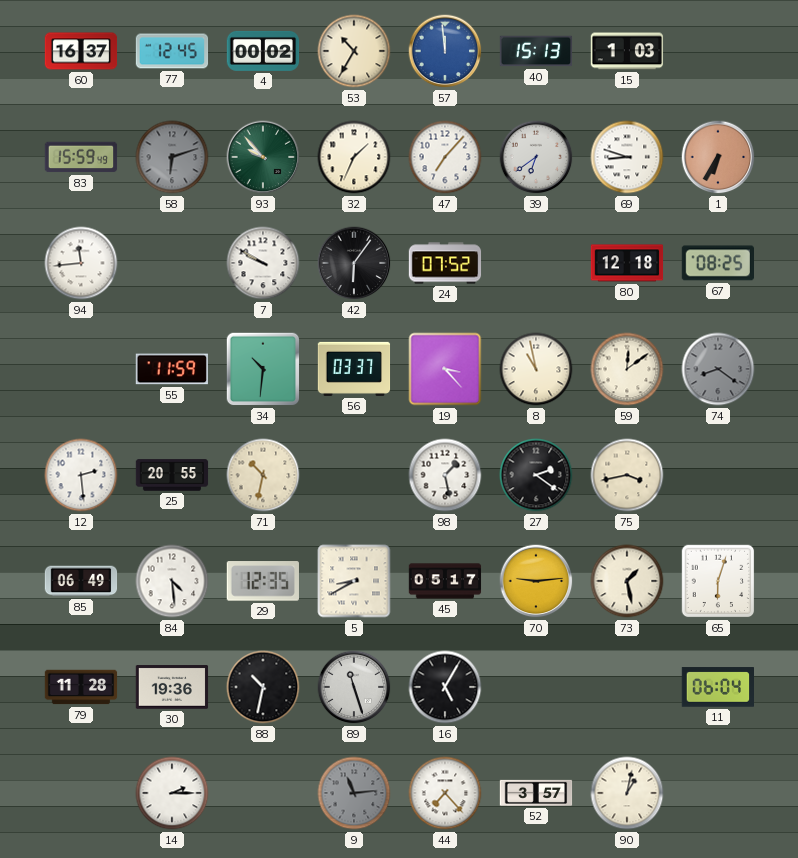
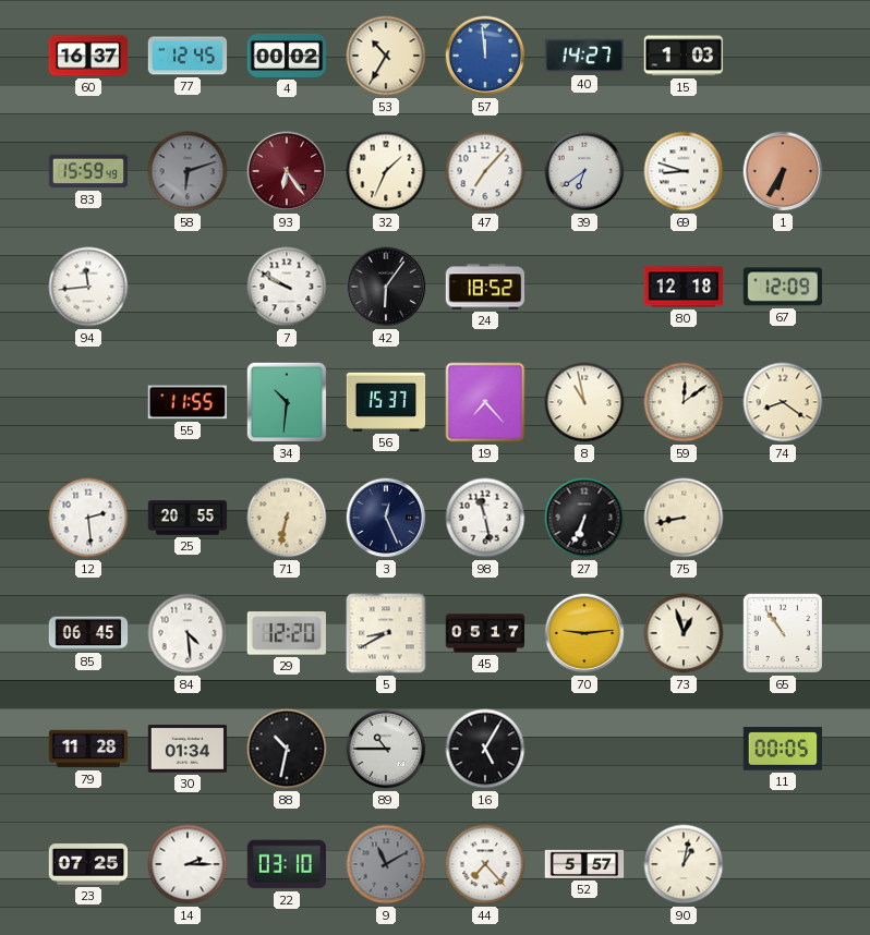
40: 15:13 -> 14:27 (584, 56)
93: 9:53 -> 6:24 (287, 171)
93 dial: green -> burgundy (287, 171)
24: 07:52 -> 18:52 (485, 287)
67: 08:25 -> 12:09 (782, 287)
55: 11:59 -> 11:55 (186, 402)
56: 03:37 -> 15:37 (386, 402)
19: 3:23 -> 7:23 (485, 402)
74 dial: grey -> cream (783, 402)
71: 10:32 -> 6:32 (287, 518)
3: none -> 12:26 (386, 518)
98: 1:28 -> 11:28 (485, 518)
27: 2:21 -> 6:34 (584, 518)
75: 3:43 -> 8:43 (684, 518)
85: 06:49 -> 06:45 (88, 633)
29: 12:35 -> 12:20 (287, 633)
73: 1:28 -> 12:57 (684, 633)
65: 6:03 -> 10:54 (783, 633)
30: 19:36 -> 01:34 (188, 749)
89: 11:27 -> 10:45 (386, 749)
11: 06:04 -> 00:05 (783, 749)
23: none -> 07:25 (88, 864)
22: none -> 03:10 (286, 864)
9: 11:14 -> 11:10 (386, 864)
52: 3:57 -> 5:57 (584, 864)
